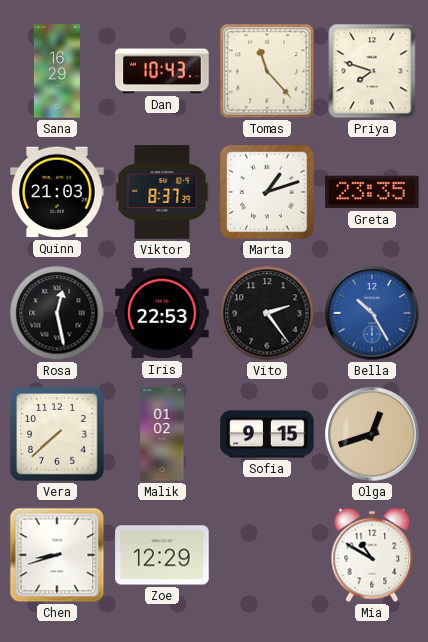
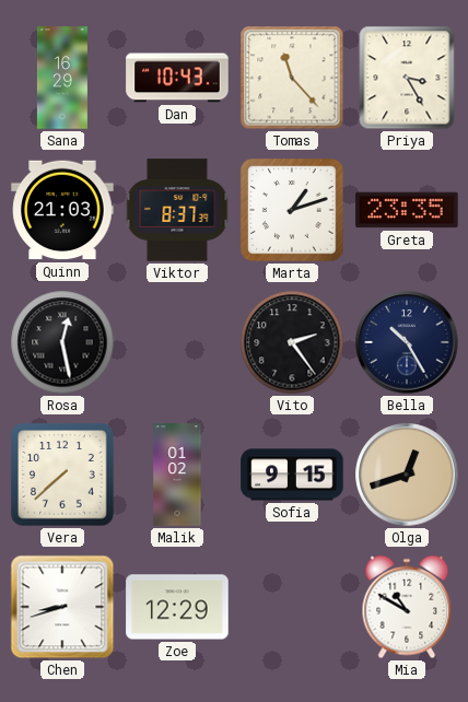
Priya: 7:48 -> 3:25 (407, 78)
Iris: 22:53 -> none (162, 313)
Bella dial: blue -> navy (407, 342)
